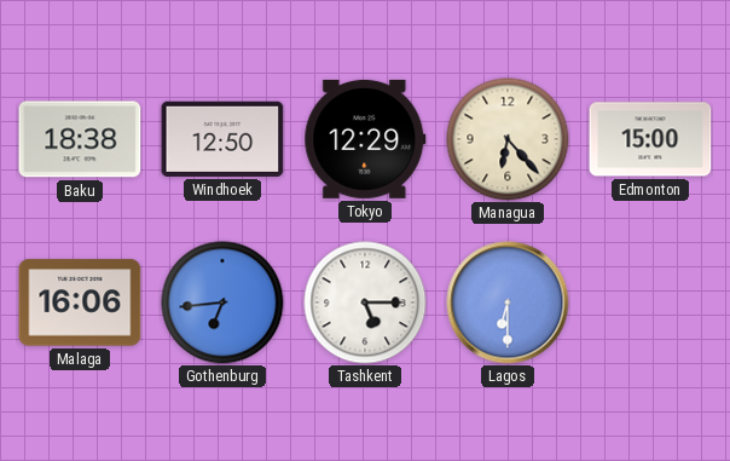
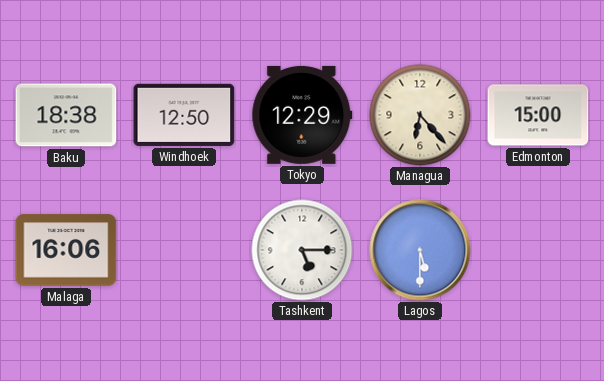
Gothenburg: 6:44 -> none (222, 302)
Lagos: 6:30 -> 5:30 (420, 250)
